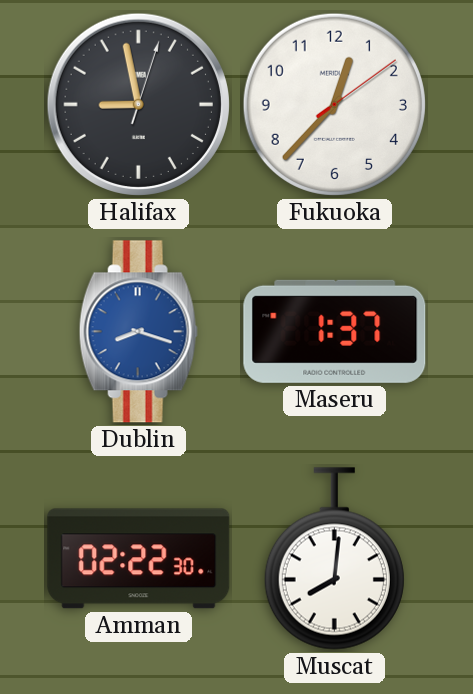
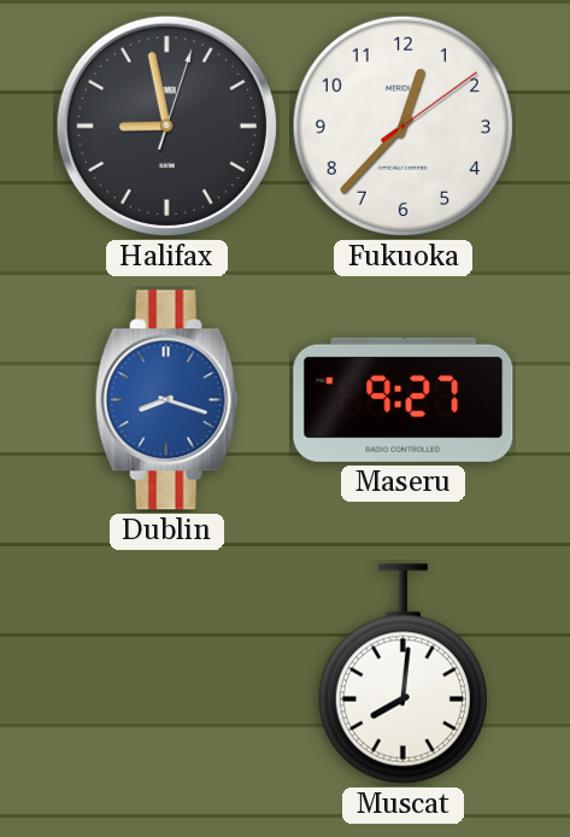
Maseru: 1:37 -> 9:27 (404, 399)
Amman: 02:22 -> none (139, 559)
